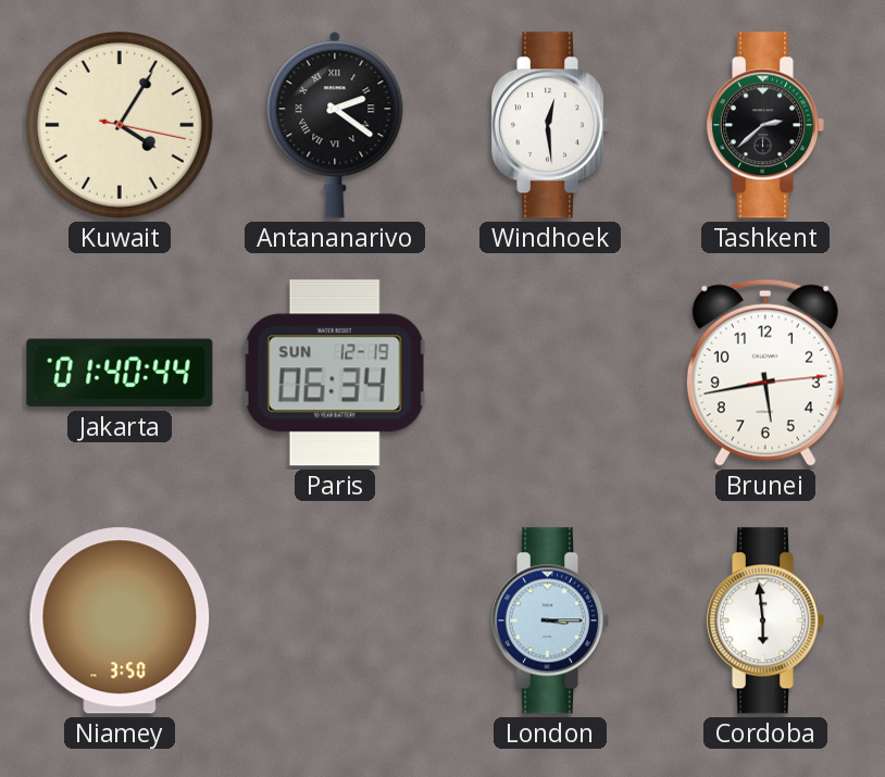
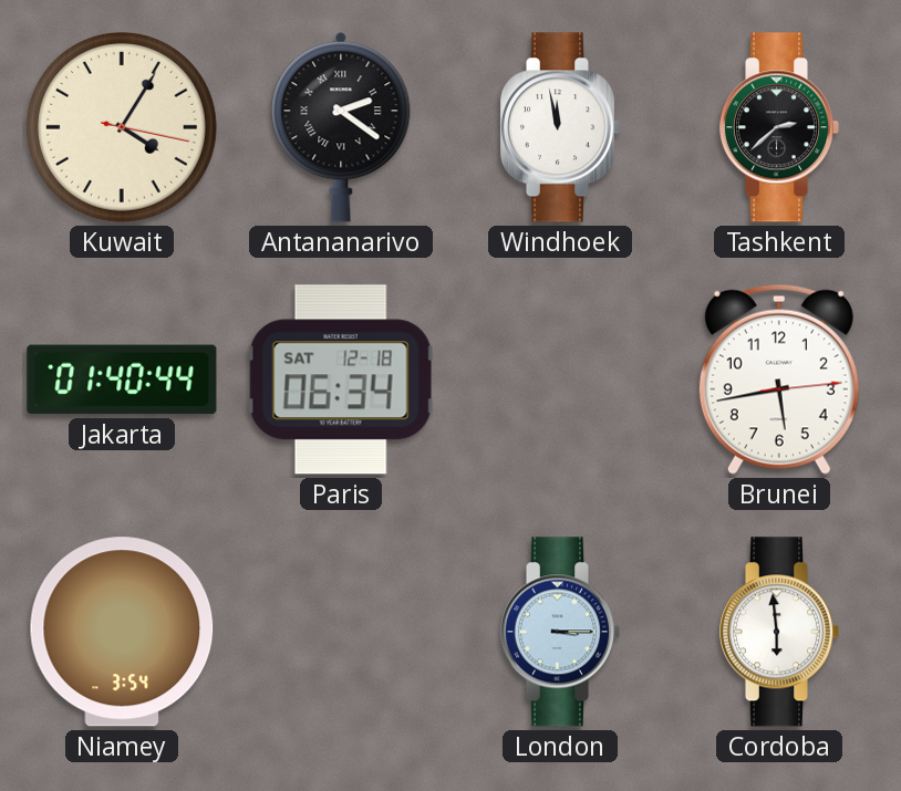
Windhoek: 12:29 -> 11:58 (560, 127)
Paris date: SUN 12-19 -> SAT 12-18 (341, 379)
Niamey: 3:50 -> 3:54 (122, 632)
